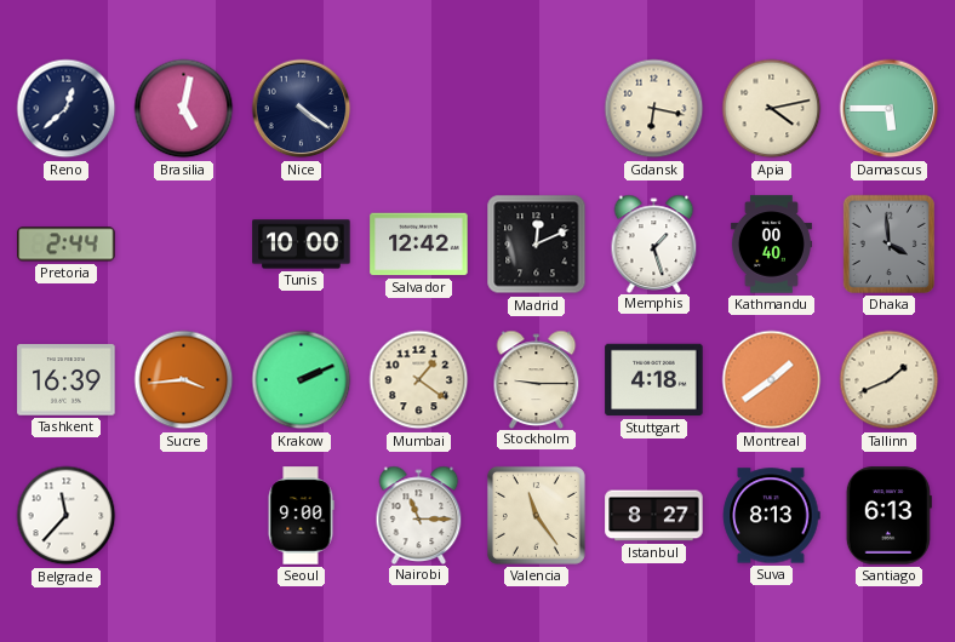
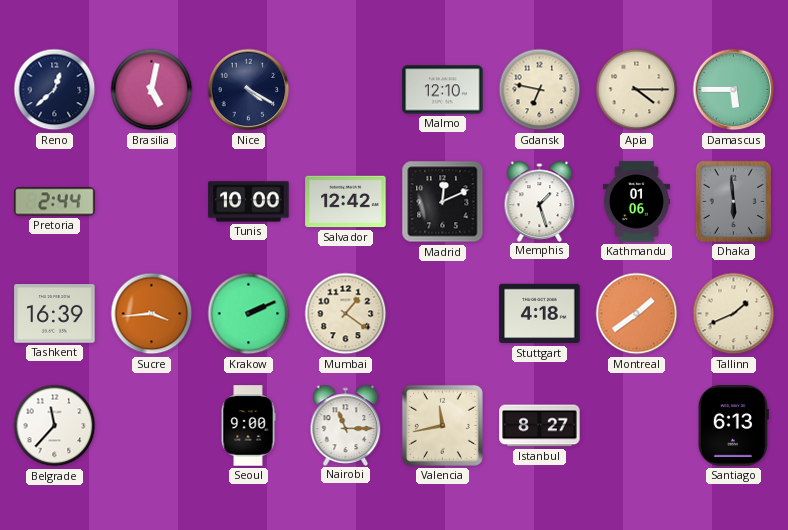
Nice: 4:21 -> 4:20 (249, 90)
Malmo: none -> 12:10 (443, 90)
Gdansk: 6:17 -> 6:47 (540, 90)
Apia: 4:13 -> 4:15 (637, 90)
Kathmandu: 00:40 -> 01:06 (636, 202)
Dhaka: 3:59 -> 5:59 (733, 201)
Stockholm: 9:15 -> none (537, 379)
Valencia: 11:24 -> 11:43 (442, 425)
Suva: 8:13 -> none (772, 516)
